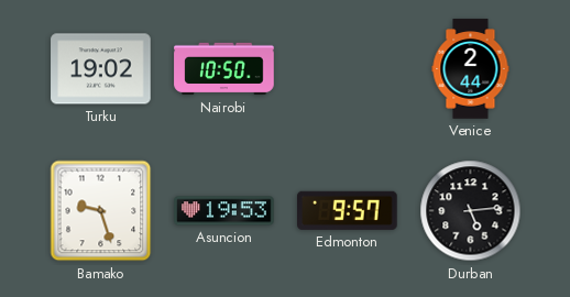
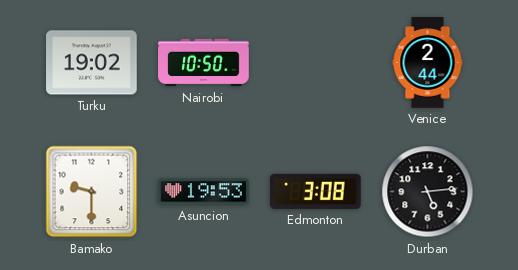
Bamako: 9:27 -> 9:30 (92, 192)
Edmonton: 9:57 -> 3:08 (316, 191)
